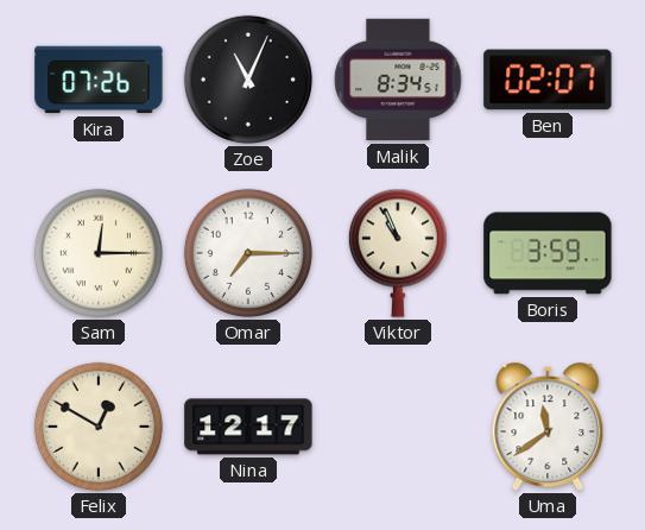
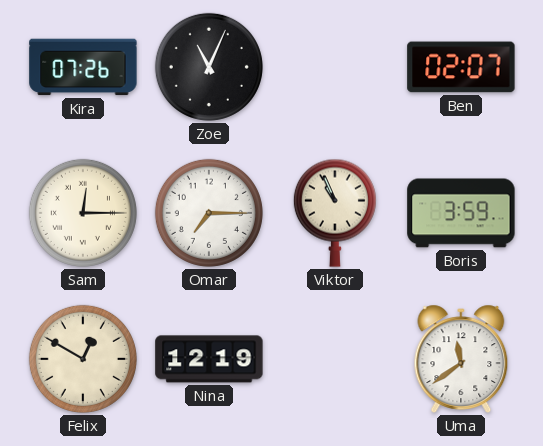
Malik: 8:34 -> none (398, 80)
Nina: 12:17 -> 12:19 (209, 359)
